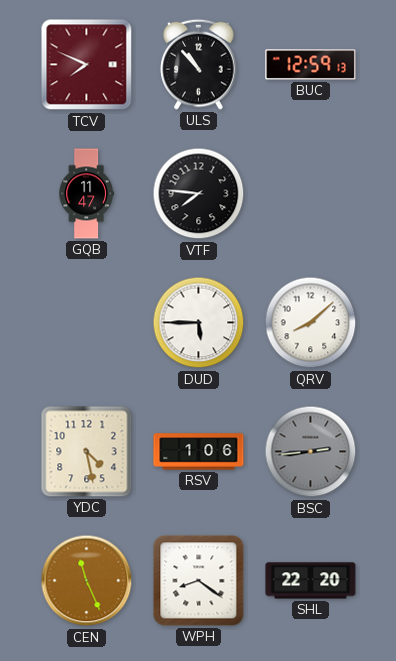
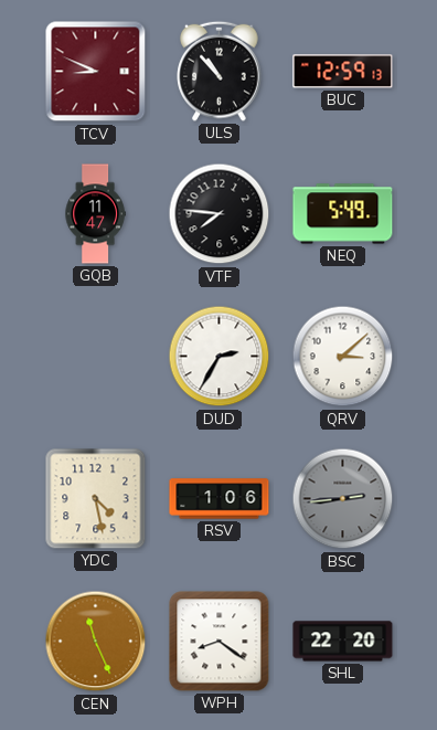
TCV: 7:49 -> 8:49 (96, 72)
NEQ: none -> 5:49 (343, 214)
DUD: 5:45 -> 2:35 (220, 357)
QRV: 8:08 -> 3:08 (343, 357)
